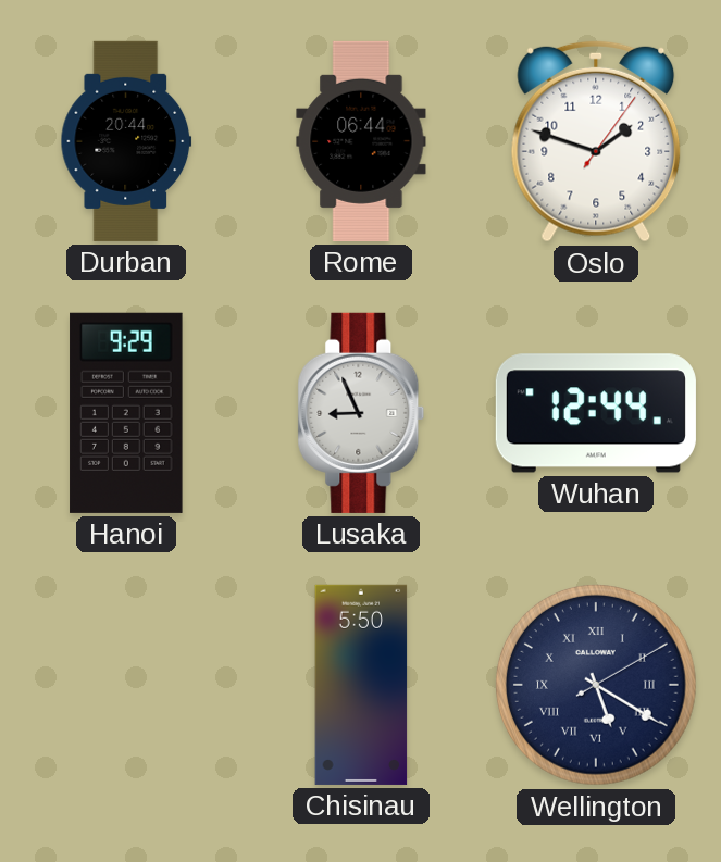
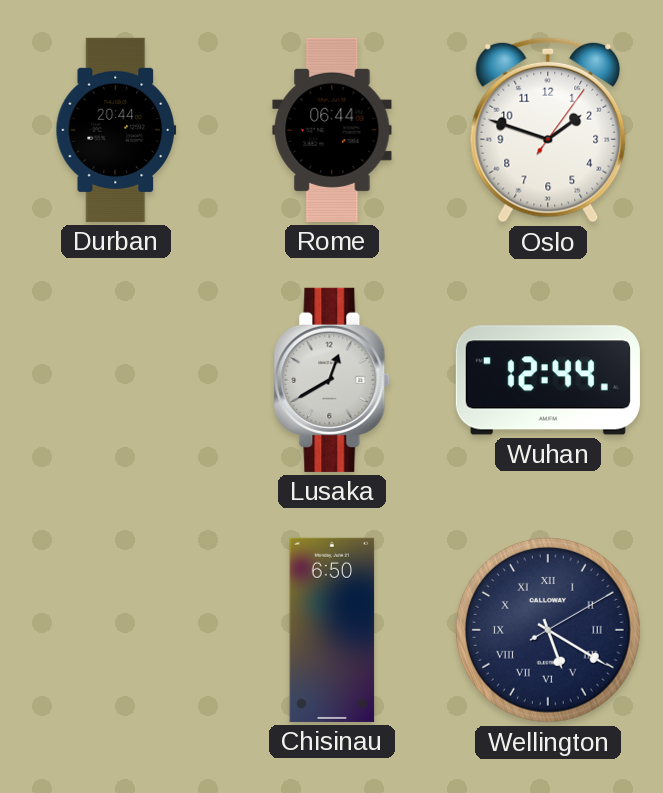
Hanoi: 9:29 -> none (126, 413)
Lusaka: 8:56 -> 12:40 (332, 380)
Chisinau: 5:50 -> 6:50 (332, 630)
